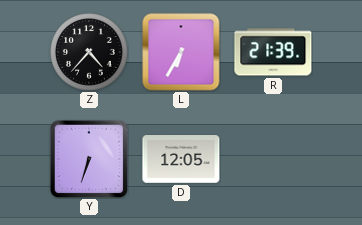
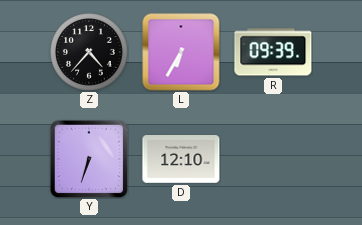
R: 21:39 -> 09:39 (273, 52)
D: 12:05 -> 12:10 (181, 160)
